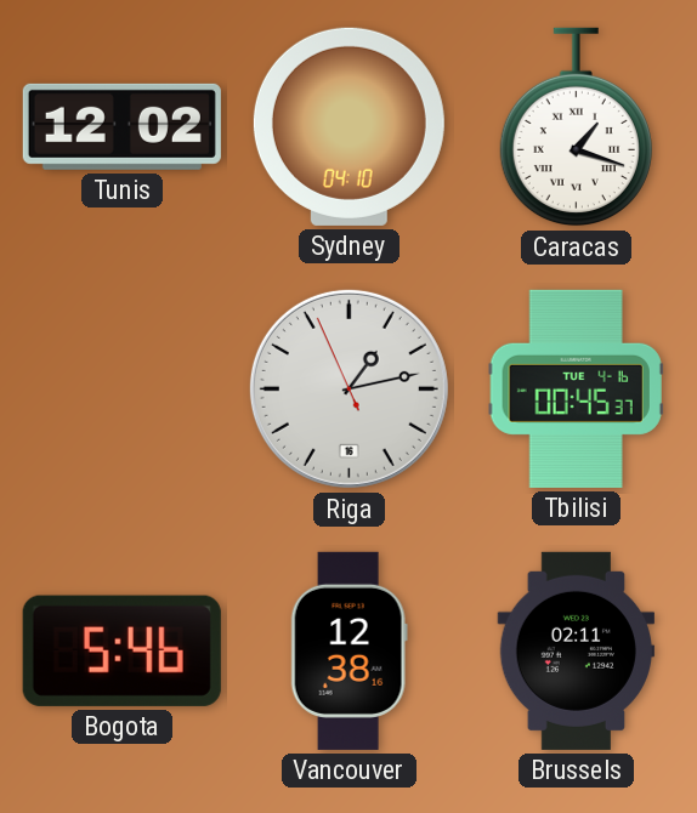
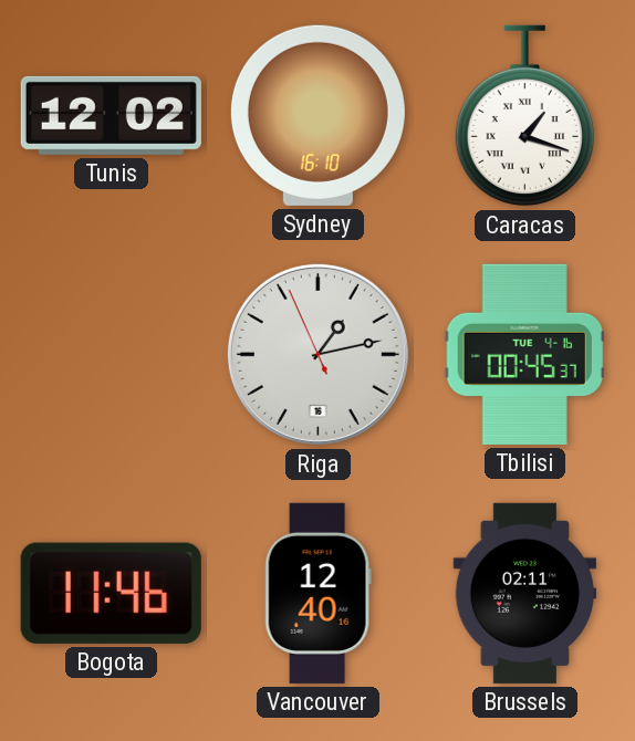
Sydney: 04:10 -> 16:10 (317, 115)
Bogota: 5:46 -> 11:46 (111, 593)
Vancouver: 12:38 -> 12:40 (317, 593)
